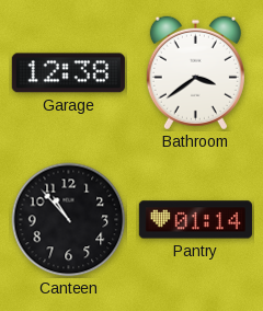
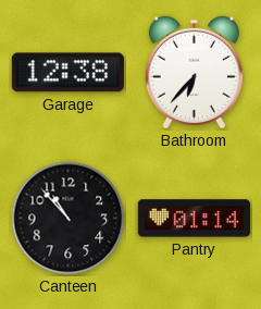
Bathroom: 3:39 -> 6:37 (194, 73)
